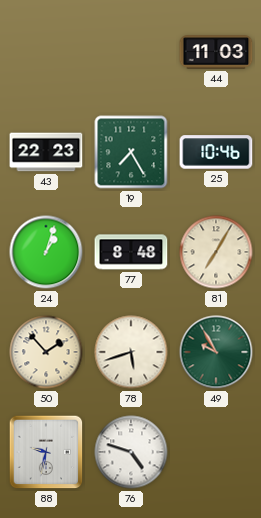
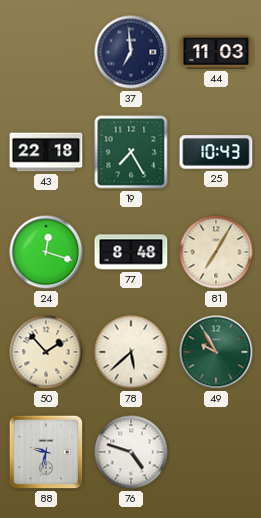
37: none -> 6:59 (131, 52)
43: 22:23 -> 22:18 (46, 152)
25: 10:46 -> 10:43 (216, 152)
24: 1:03 -> 12:18 (46, 252)
78: 5:42 -> 5:38 (131, 352)
